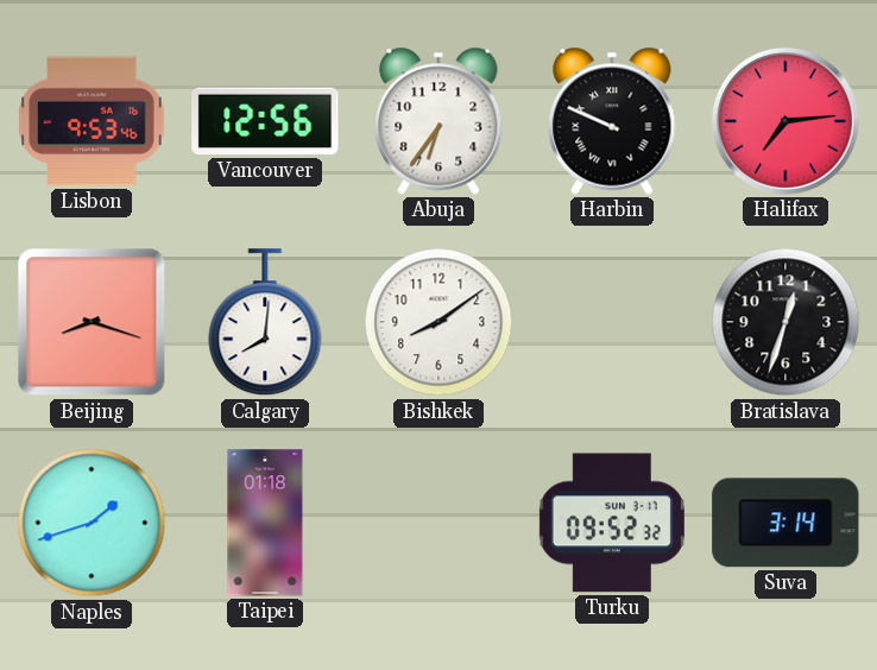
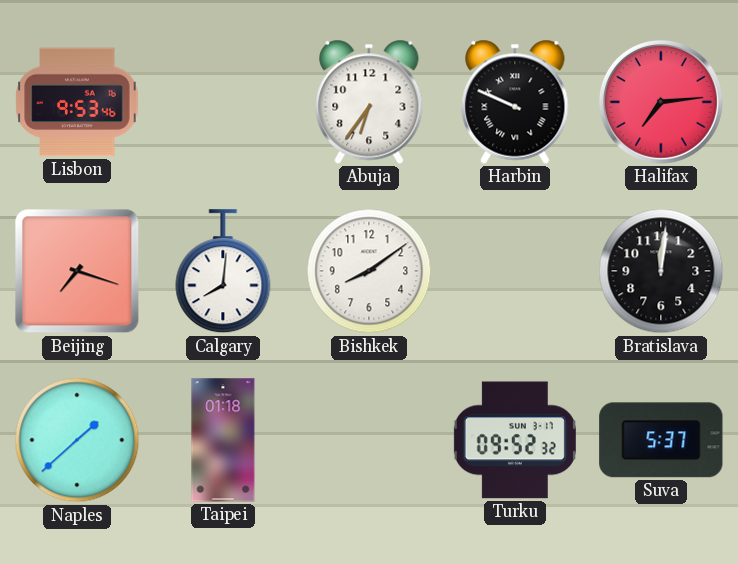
Vancouver: 12:56 -> none (265, 121)
Beijing: 8:18 -> 7:18 (77, 271)
Bratislava: 12:33 -> 12:01 (661, 271)
Naples: 1:42 -> 1:38 (77, 440)
Suva: 3:14 -> 5:37 (661, 440)
